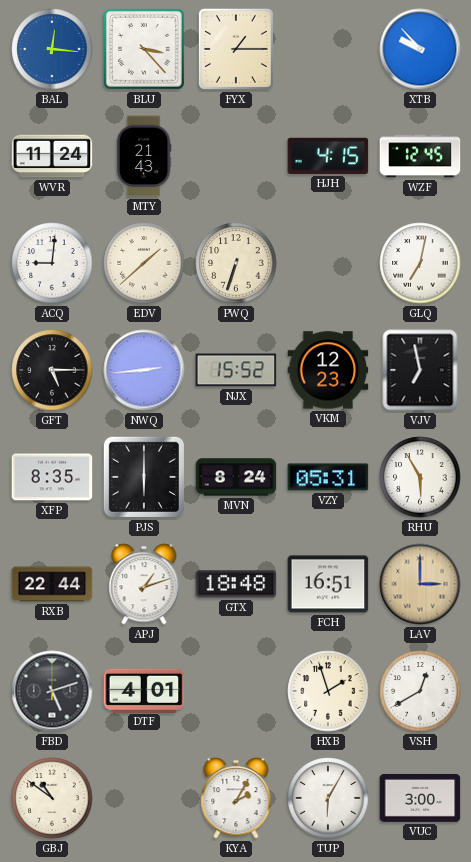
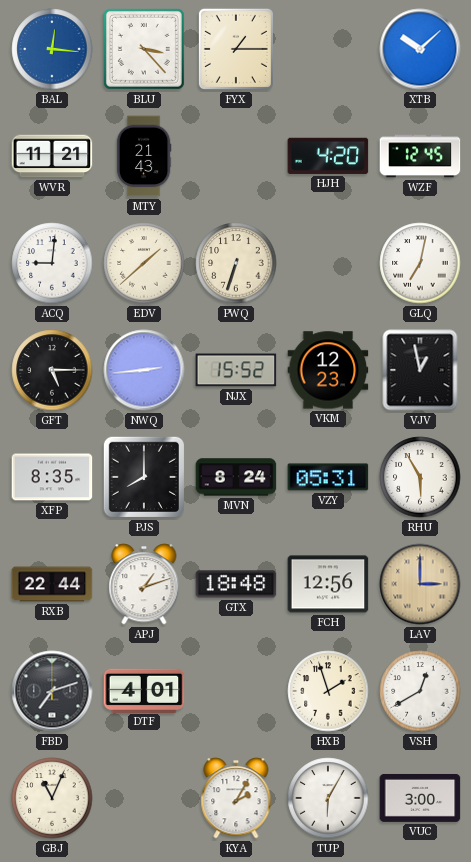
XTB: 9:53 -> 10:08 (420, 49)
WVR: 11:24 -> 11:21 (52, 156)
HJH: 4:15 -> 4:20 (328, 156)
VJV: 6:58 -> 12:58 (420, 370)
PJS: 6:00 -> 8:00 (144, 477)
FCH: 16:51 -> 12:56 (328, 584)
FBD: 5:12 -> 7:12 (52, 691)
GBJ: 10:51 -> 11:04 (52, 798)
